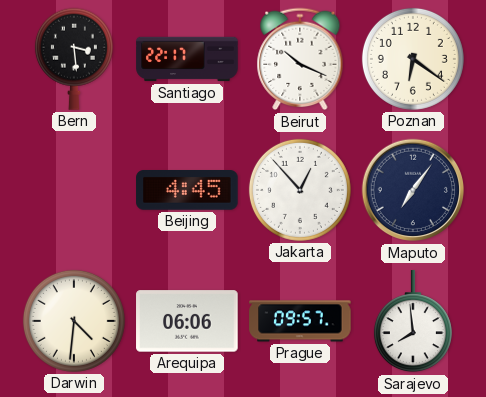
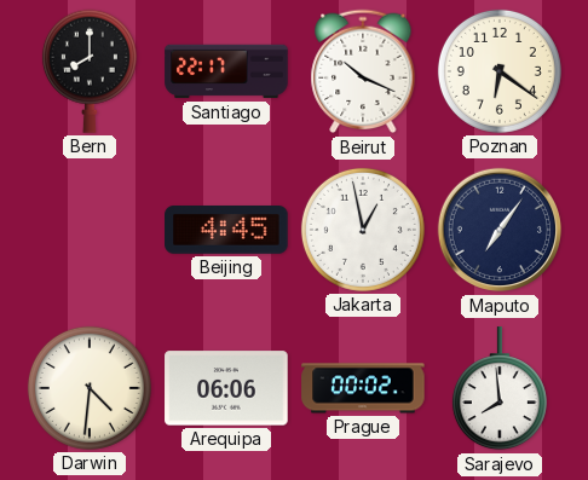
Bern: 3:29 -> 8:00 (90, 71)
Jakarta: 12:53 -> 12:58 (363, 230)
Prague: 09:57 -> 00:02 (363, 388)
